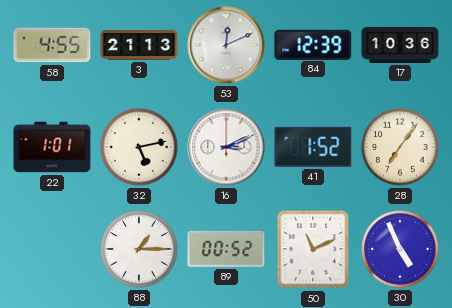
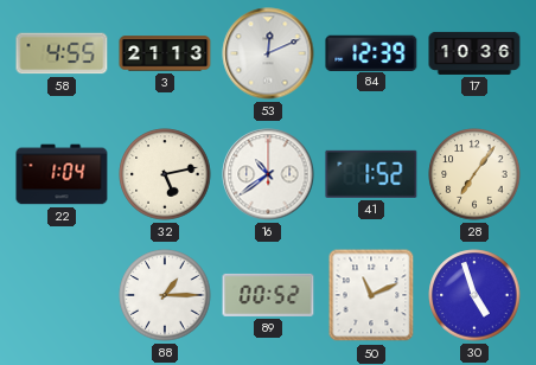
22: 1:01 -> 1:04 (62, 174)
16: 3:11 -> 10:39 (268, 174)
30: 4:56 -> 4:57 (474, 295)
